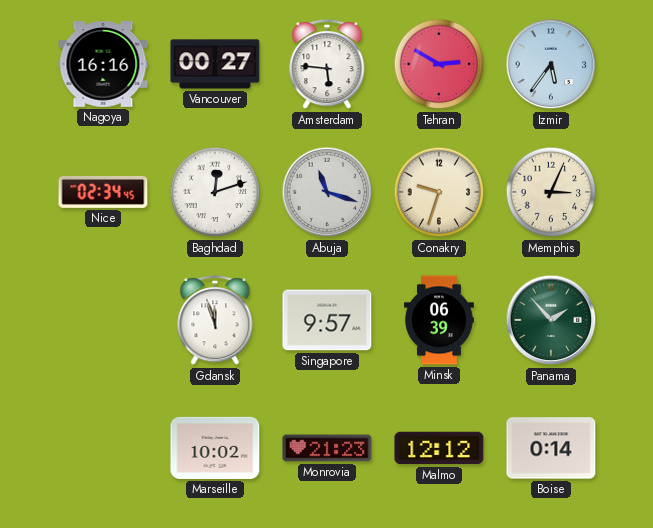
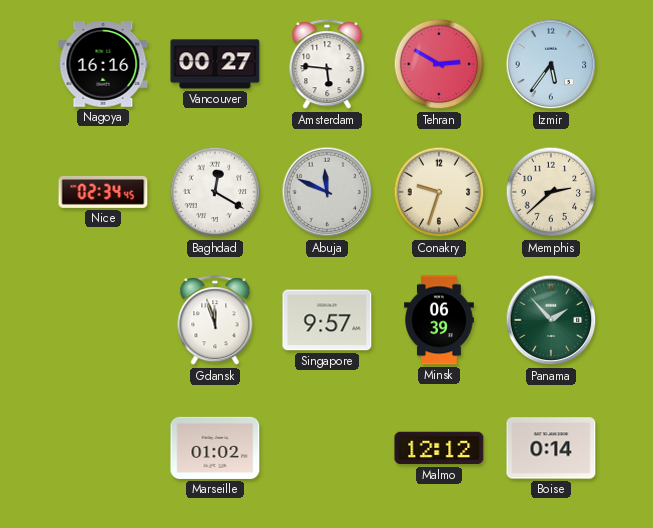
Baghdad: 12:12 -> 12:20 (215, 192)
Abuja: 11:18 -> 11:49 (327, 192)
Memphis: 3:04 -> 2:38 (551, 192)
Marseille: 10:02 -> 01:02 (215, 448)
Monrovia: 21:23 -> none (327, 448)
